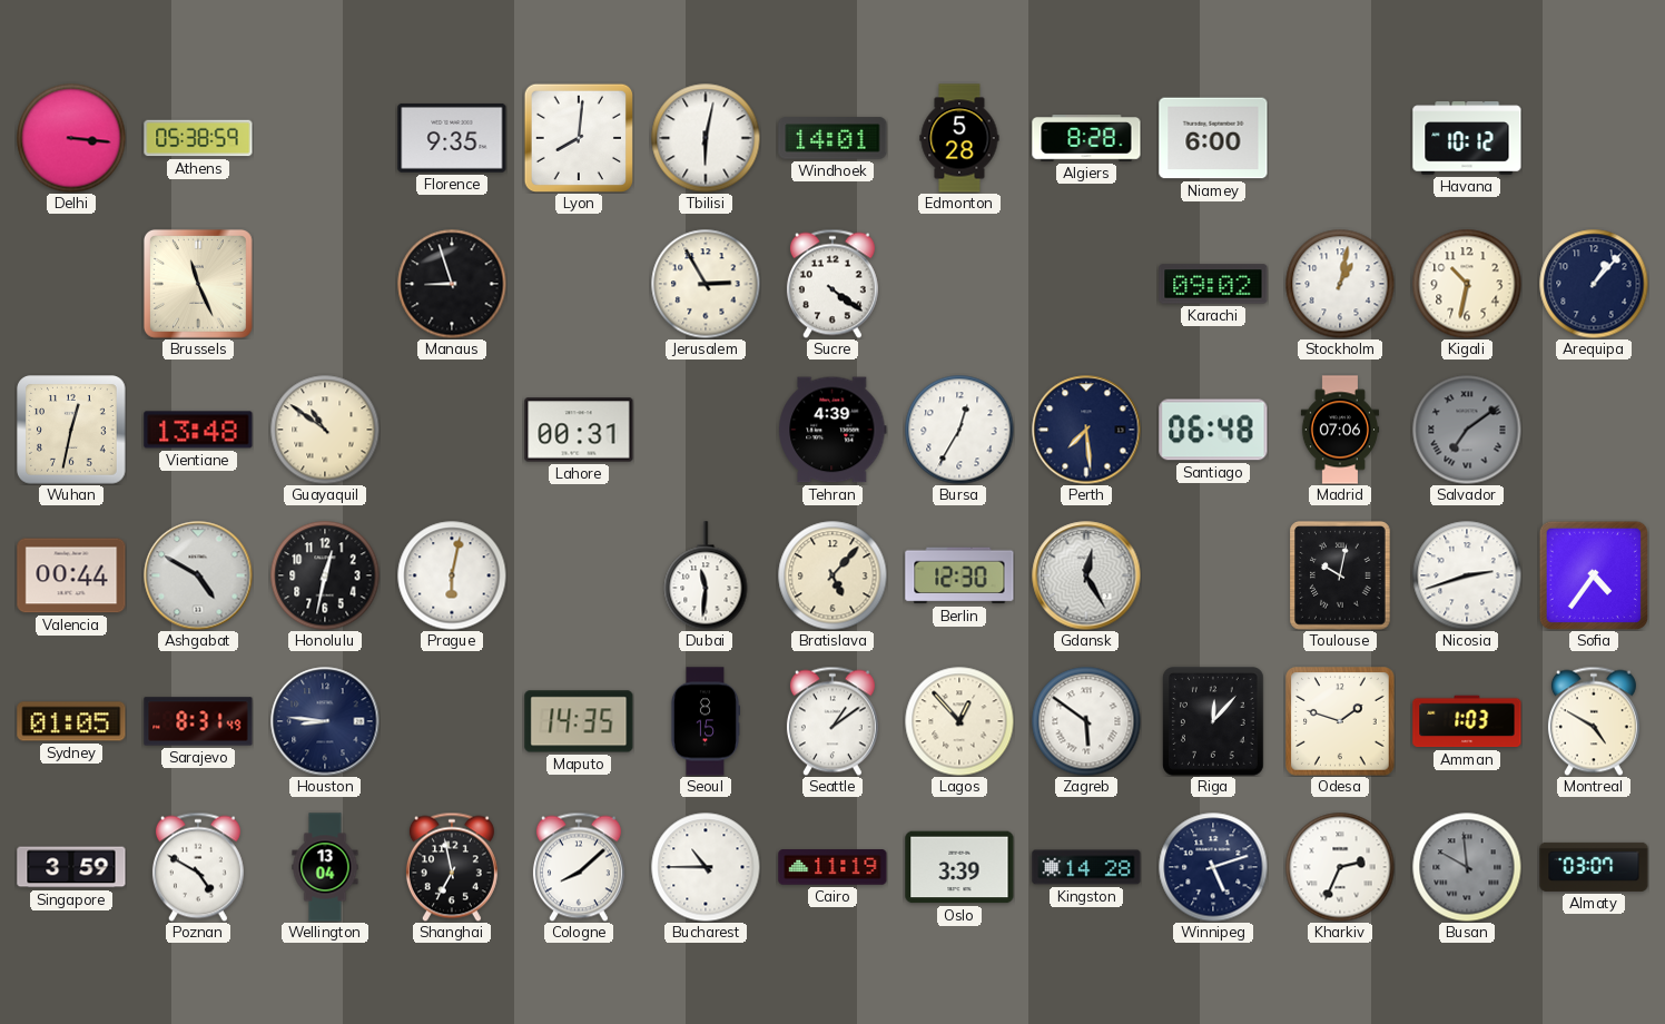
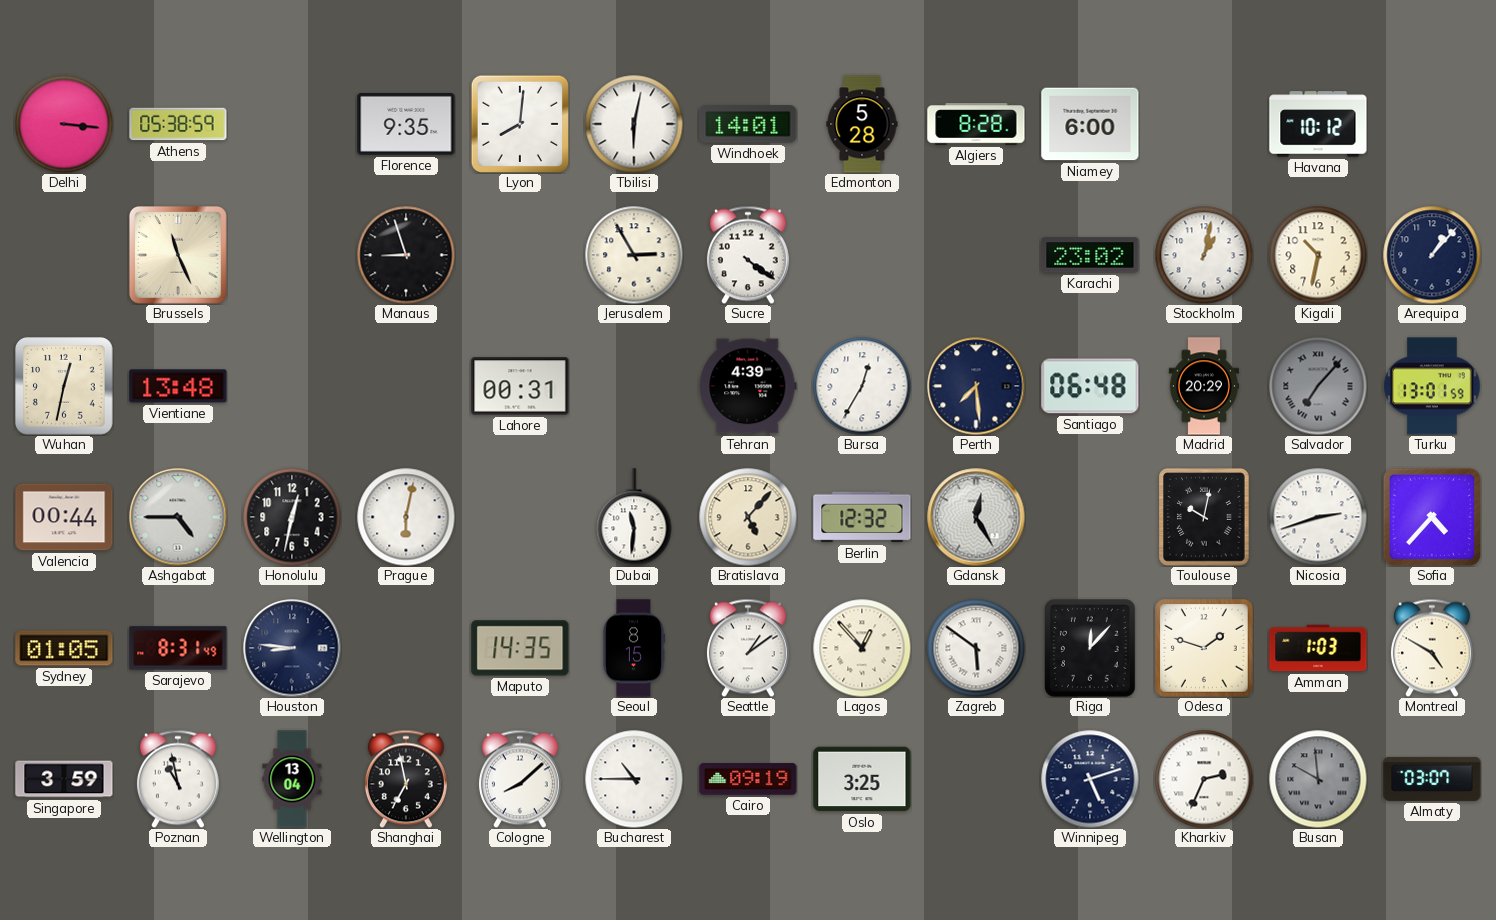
Karachi: 09:02 -> 23:02 (1090, 255)
Guayaquil: 10:51 -> none (325, 430)
Madrid: 07:06 -> 20:29 (1204, 386)
Salvador: 7:09 -> 7:07 (1318, 386)
Turku: none -> 13:01 (1432, 386)
Ashgabat: 4:50 -> 4:45 (178, 517)
Berlin: 12:30 -> 12:32 (862, 517)
Sofia: 4:36 -> 4:37 (1431, 516)
Poznan: 4:50 -> 10:58 (178, 779)
Cairo: 11:19 -> 09:19 (748, 779)
Oslo: 3:39 -> 3:25 (862, 779)
Kingston: 14:28 -> none (1086, 867)
